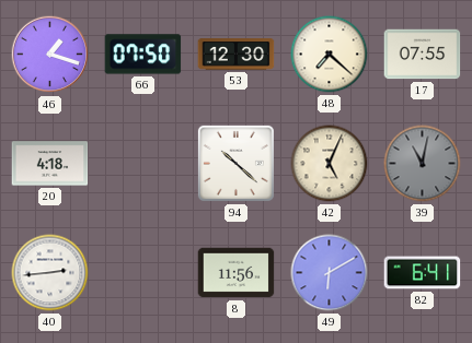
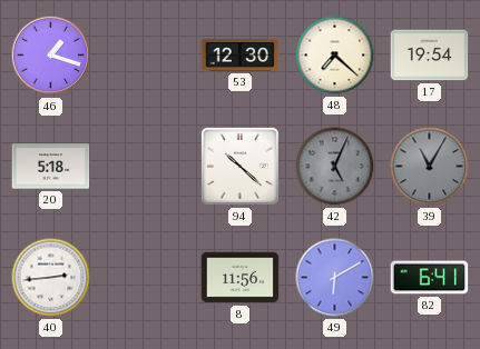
66: 07:50 -> none (143, 55)
17: 07:55 -> 19:54 (430, 56)
20: 4:18 -> 5:18 (51, 167)
42 dial: cream -> grey (335, 167)
39: 11:02 -> 11:05 (430, 167)
